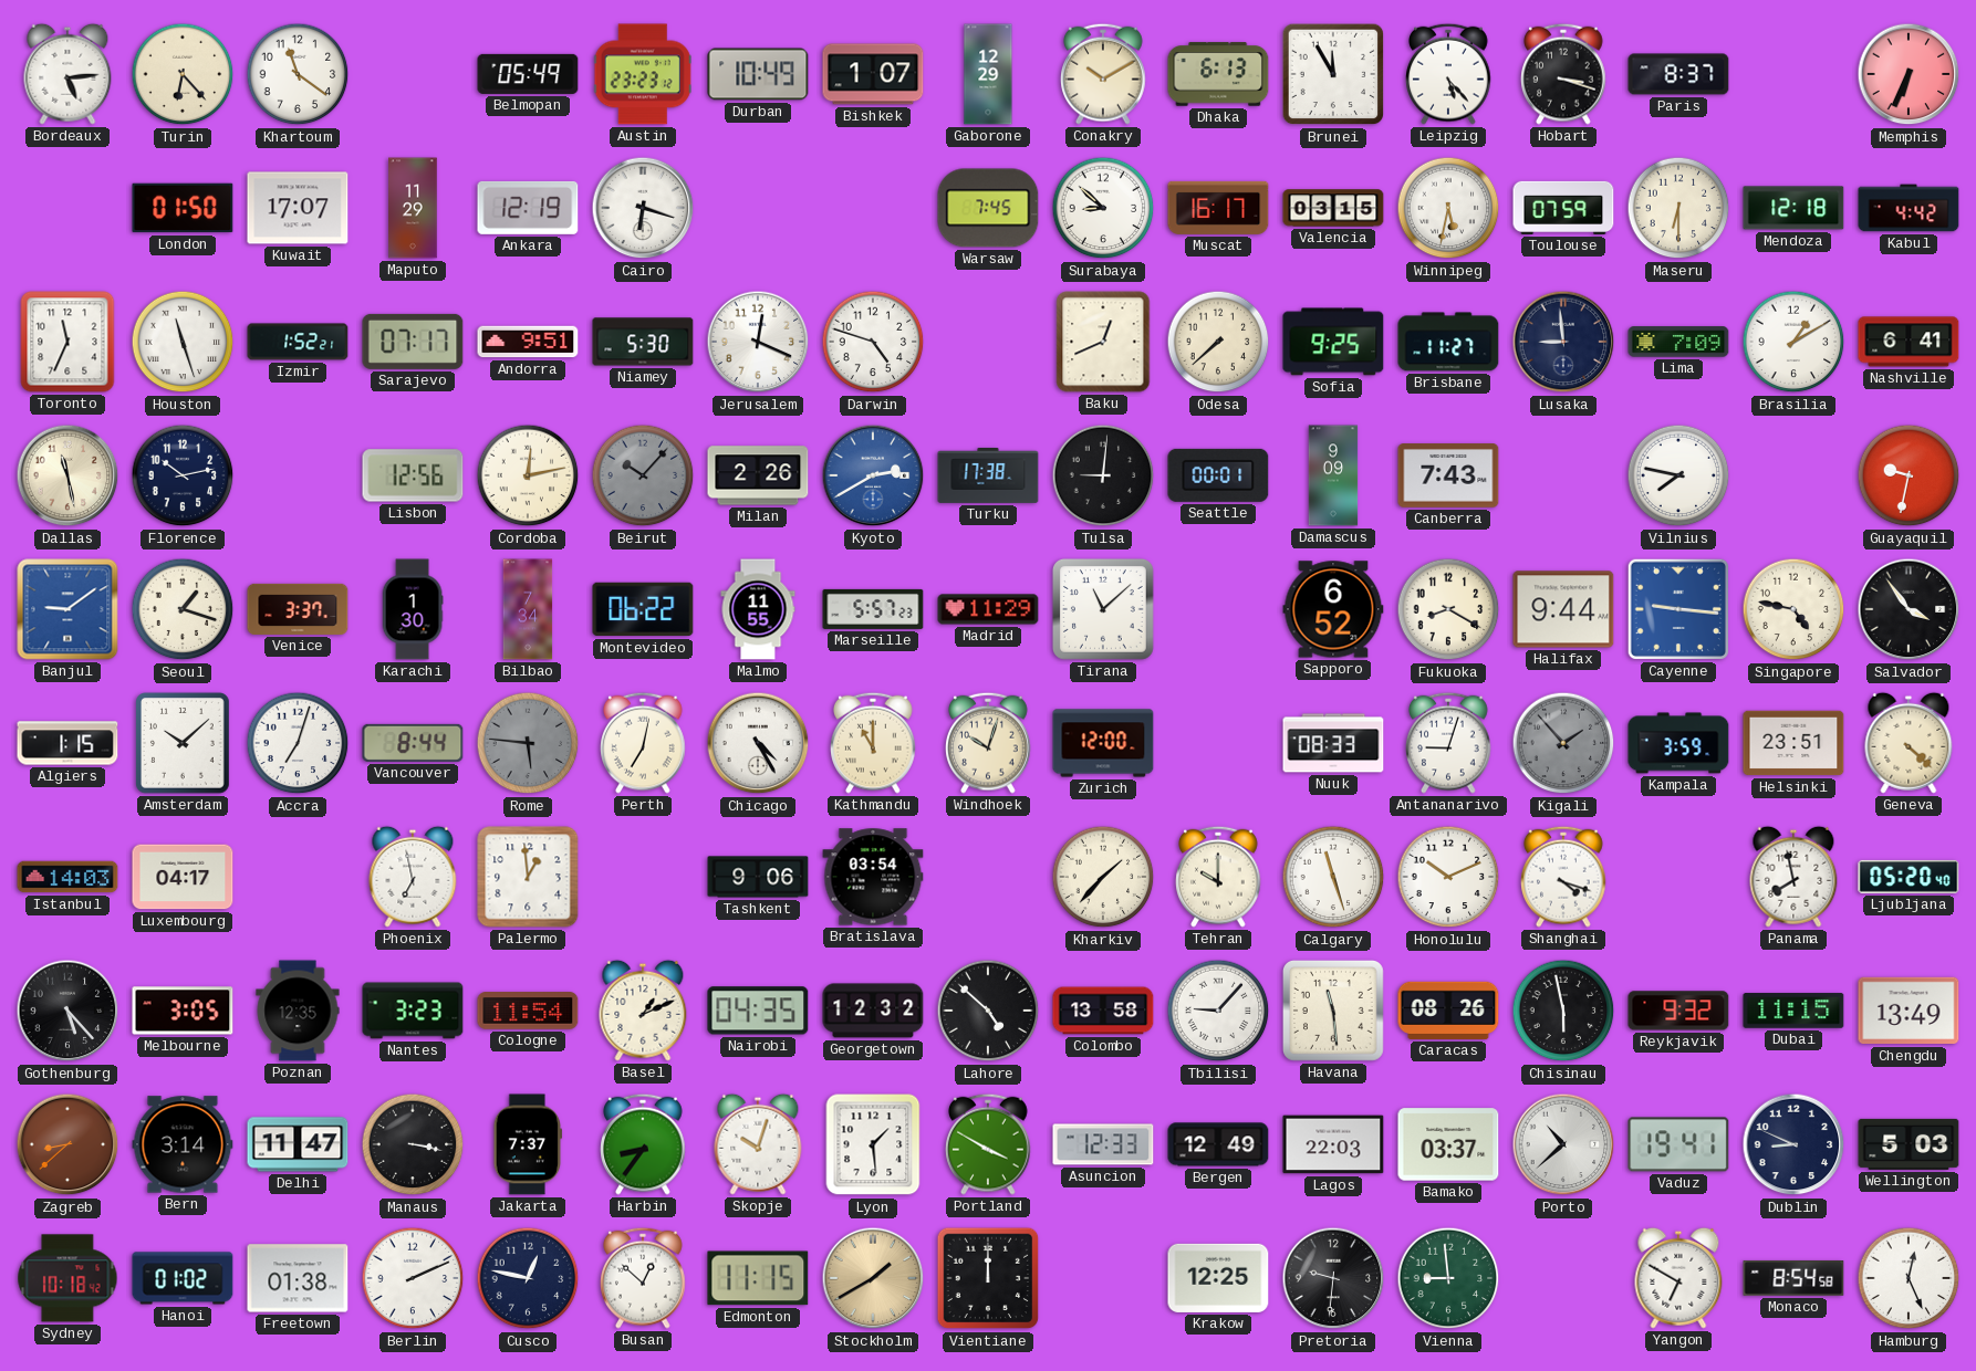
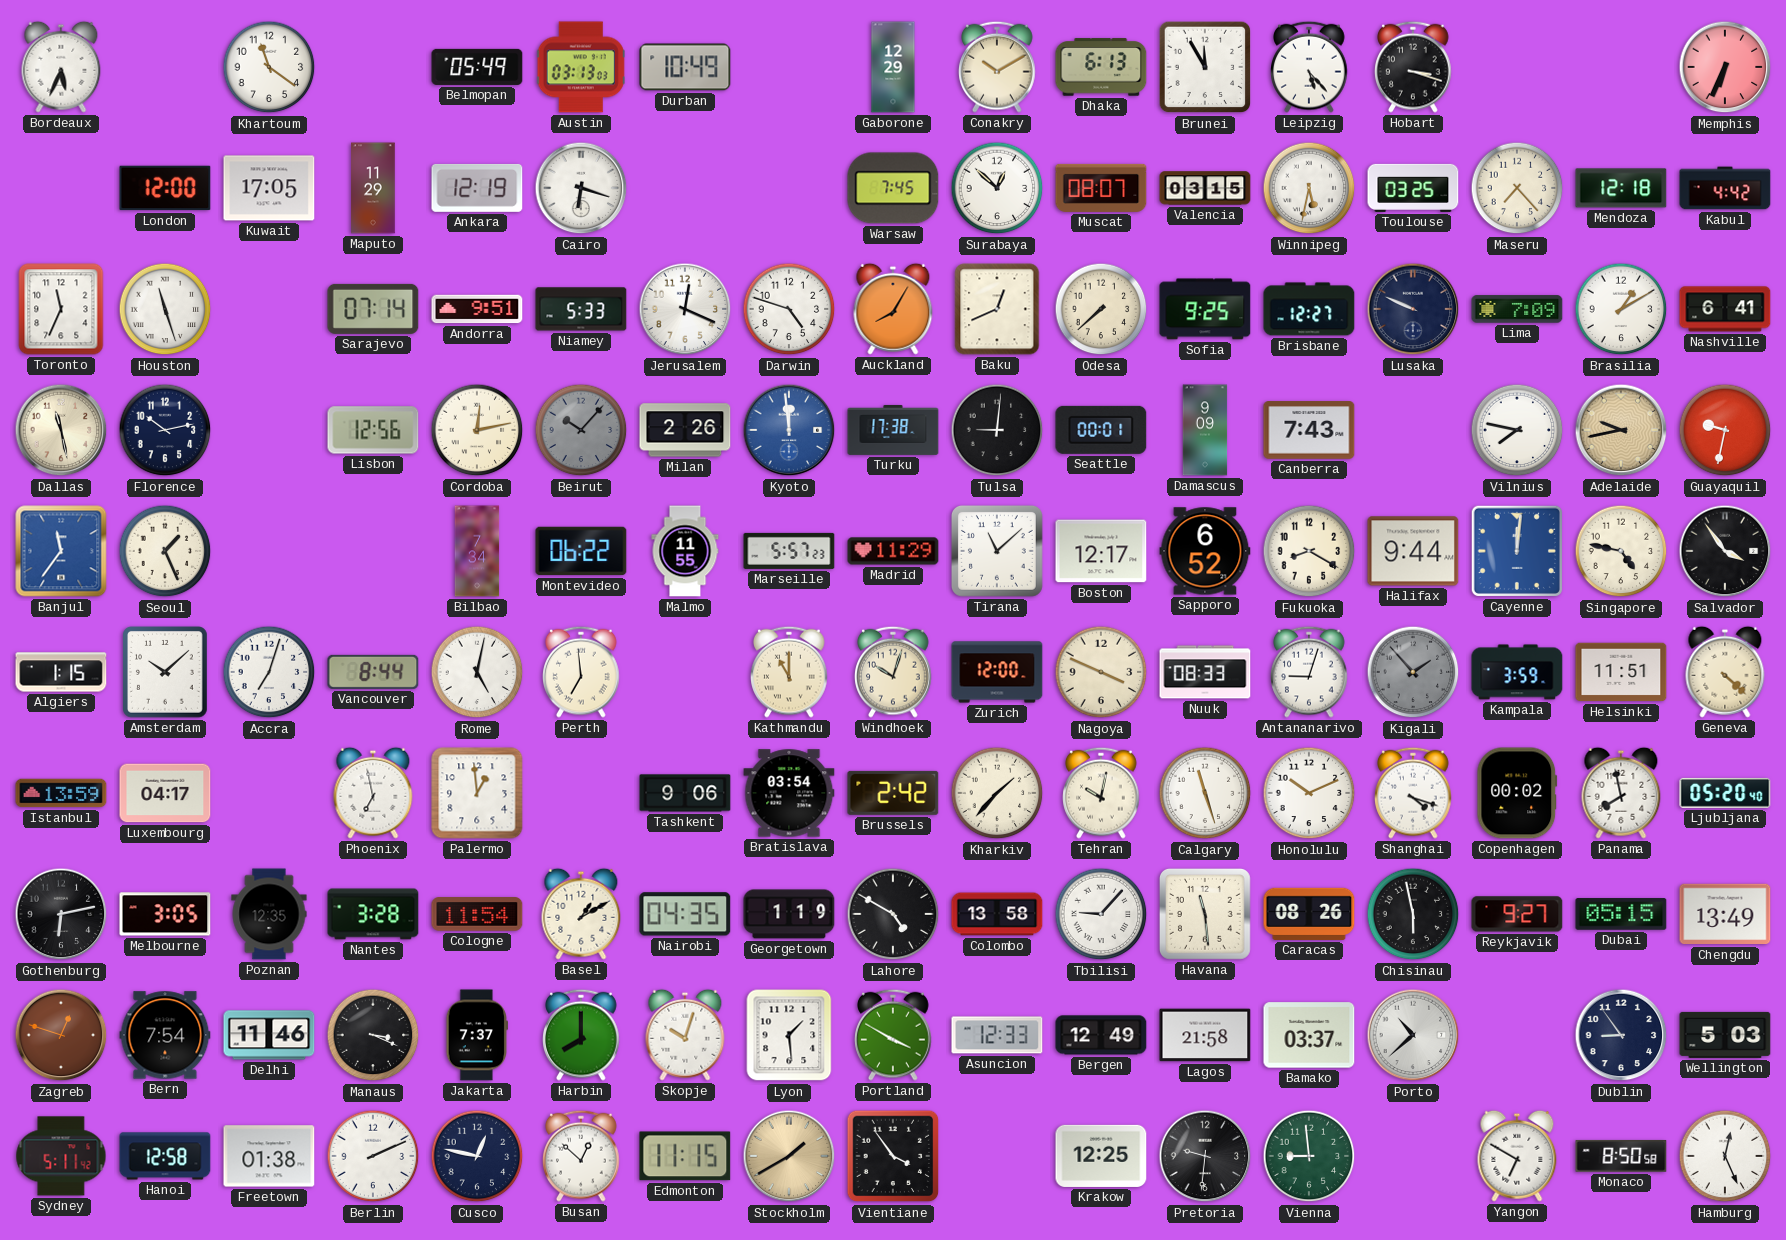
Bordeaux: 5:14 -> 5:34 (61, 67)
Turin: 6:23 -> none (183, 74)
Austin: 23:23 -> 03:13 (581, 67)
Bishkek: 1:07 -> none (873, 74)
Paris: 8:37 -> none (1678, 74)
London: 01:50 -> 12:00 (165, 188)
Kuwait: 17:07 -> 17:05 (269, 188)
Surabaya: 8:52 -> 12:52 (997, 188)
Muscat: 16:17 -> 08:07 (1101, 188)
Toulouse: 07:59 -> 03:25 (1413, 188)
Maseru: 6:30 -> 7:23 (1517, 188)
Izmir: 1:52 -> none (298, 342)
Sarajevo: 07:17 -> 07:14 (373, 309)
Niamey: 5:30 -> 5:33 (581, 309)
Auckland: none -> 8:05 (893, 309)
Brisbane: 11:27 -> 12:27 (1309, 309)
Lusaka: 8:59 -> 9:49 (1413, 309)
Kyoto: 2:40 -> 11:59 (789, 430)
Adelaide: none -> 9:43 (1621, 430)
Banjul: 9:09 -> 11:36 (61, 551)
Seoul: 1:18 -> 1:26 (165, 551)
Venice: 3:37 -> none (298, 609)
Karachi: 1:30 -> none (413, 609)
Boston: none -> 12:17 (1101, 551)
Cayenne: 9:16 -> 12:01 (1517, 551)
Rome: 5:46 -> 5:02 (477, 672)
Rome dial: grey -> white (477, 672)
Perth: 7:02 -> 6:59 (581, 672)
Chicago: 4:25 -> none (758, 743)
Nagoya: none -> 3:49 (1101, 672)
Helsinki: 23:51 -> 11:51 (1621, 672)
Istanbul: 14:03 -> 13:59 (61, 793)
Brussels: none -> 2:42 (893, 793)
Tehran: 10:00 -> 10:02 (1101, 793)
Copenhagen: none -> 00:02 (1517, 793)
Gothenburg: 5:23 -> 6:13 (61, 914)
Nantes: 3:23 -> 3:28 (373, 914)
Basel: 1:11 -> 1:10 (581, 914)
Georgetown: 12:32 -> 1:19 (789, 914)
Lahore: 4:52 -> 4:50 (893, 914)
Reykjavik: 9:32 -> 9:27 (1517, 914)
Dubai: 11:15 -> 05:15 (1621, 914)
Zagreb: 8:38 -> 12:48 (61, 1035)
Bern: 3:14 -> 7:54 (165, 1035)
Delhi: 11:47 -> 11:46 (269, 1035)
Manaus: 3:17 -> 3:19 (373, 1035)
Harbin: 8:36 -> 8:00 (581, 1035)
Lagos: 22:03 -> 21:58 (1205, 1035)
Vaduz: 19:41 -> none (1678, 1144)
Dublin: 8:49 -> 8:54 (1621, 1035)
Sydney: 10:18 -> 5:11 (61, 1156)
Hanoi: 01:02 -> 12:58 (165, 1156)
Vientiane: 12:00 -> 3:54 (893, 1156)
Monaco: 8:54 -> 8:50 (1621, 1156)
